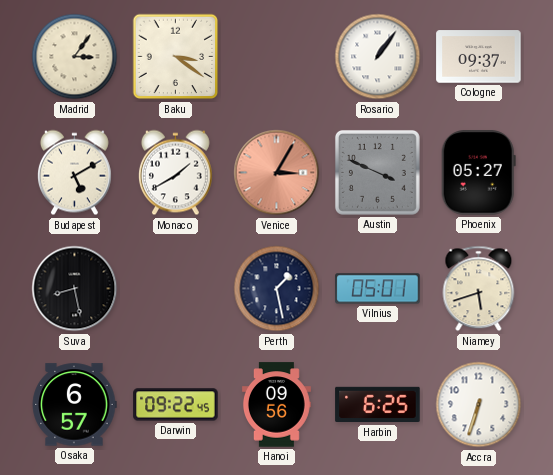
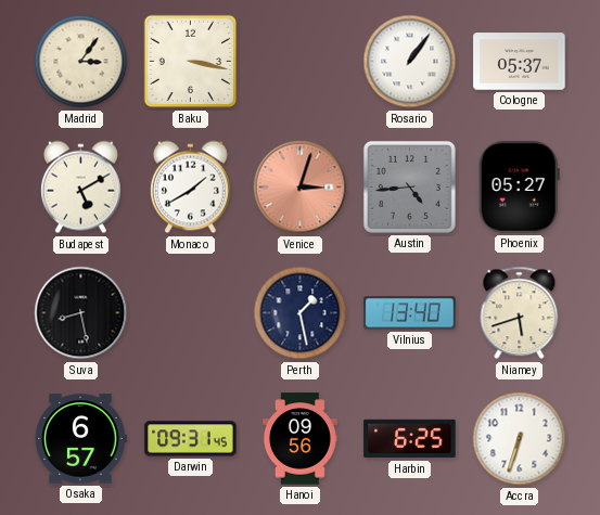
Baku: 3:21 -> 3:17 (191, 62)
Cologne: 09:37 -> 05:37 (520, 62)
Venice: 3:05 -> 3:03 (301, 188)
Austin: 3:49 -> 4:44 (409, 186)
Vilnius: 05:01 -> 13:40 (410, 313)
Darwin: 09:22 -> 09:31 (191, 439)
